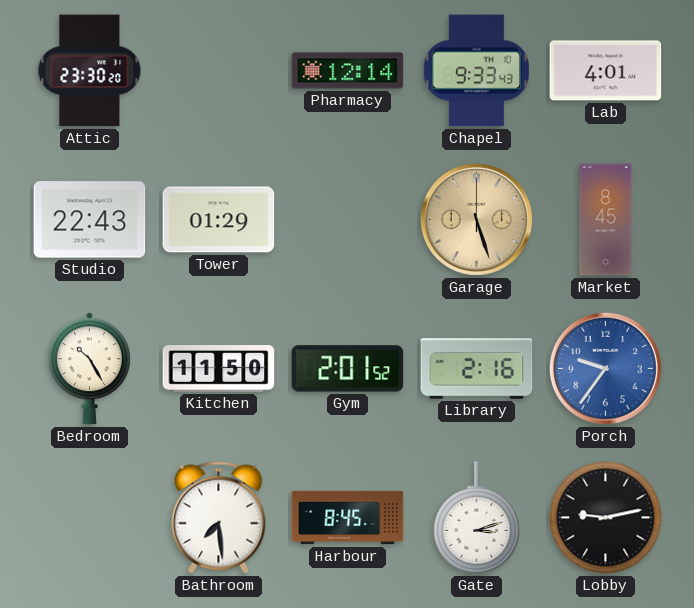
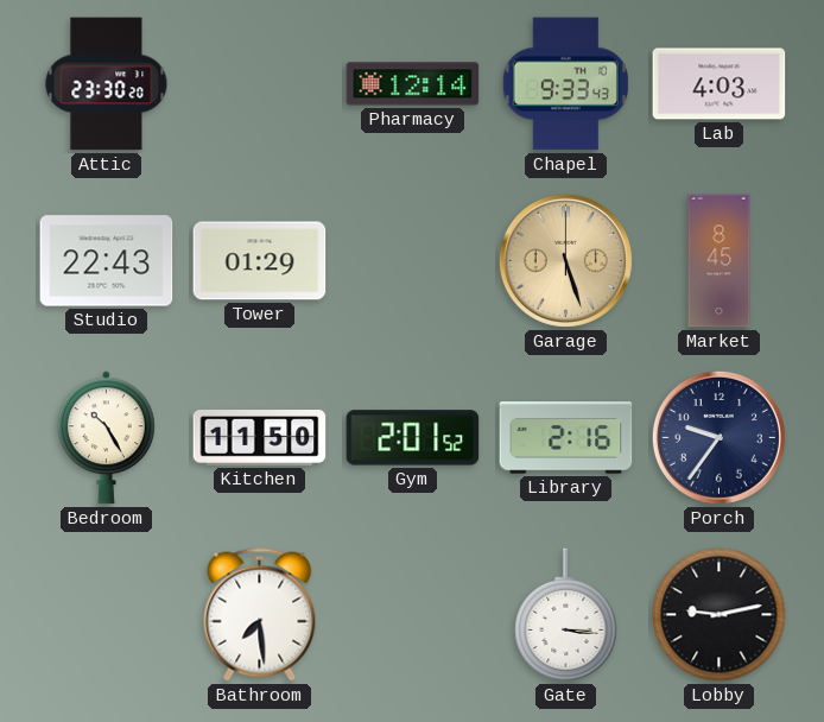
Lab: 4:01 -> 4:03 (720, 84)
Porch dial: blue -> navy (718, 437)
Harbour: 8:45 -> none (348, 518)
Gate: 3:12 -> 3:16 (566, 615)
